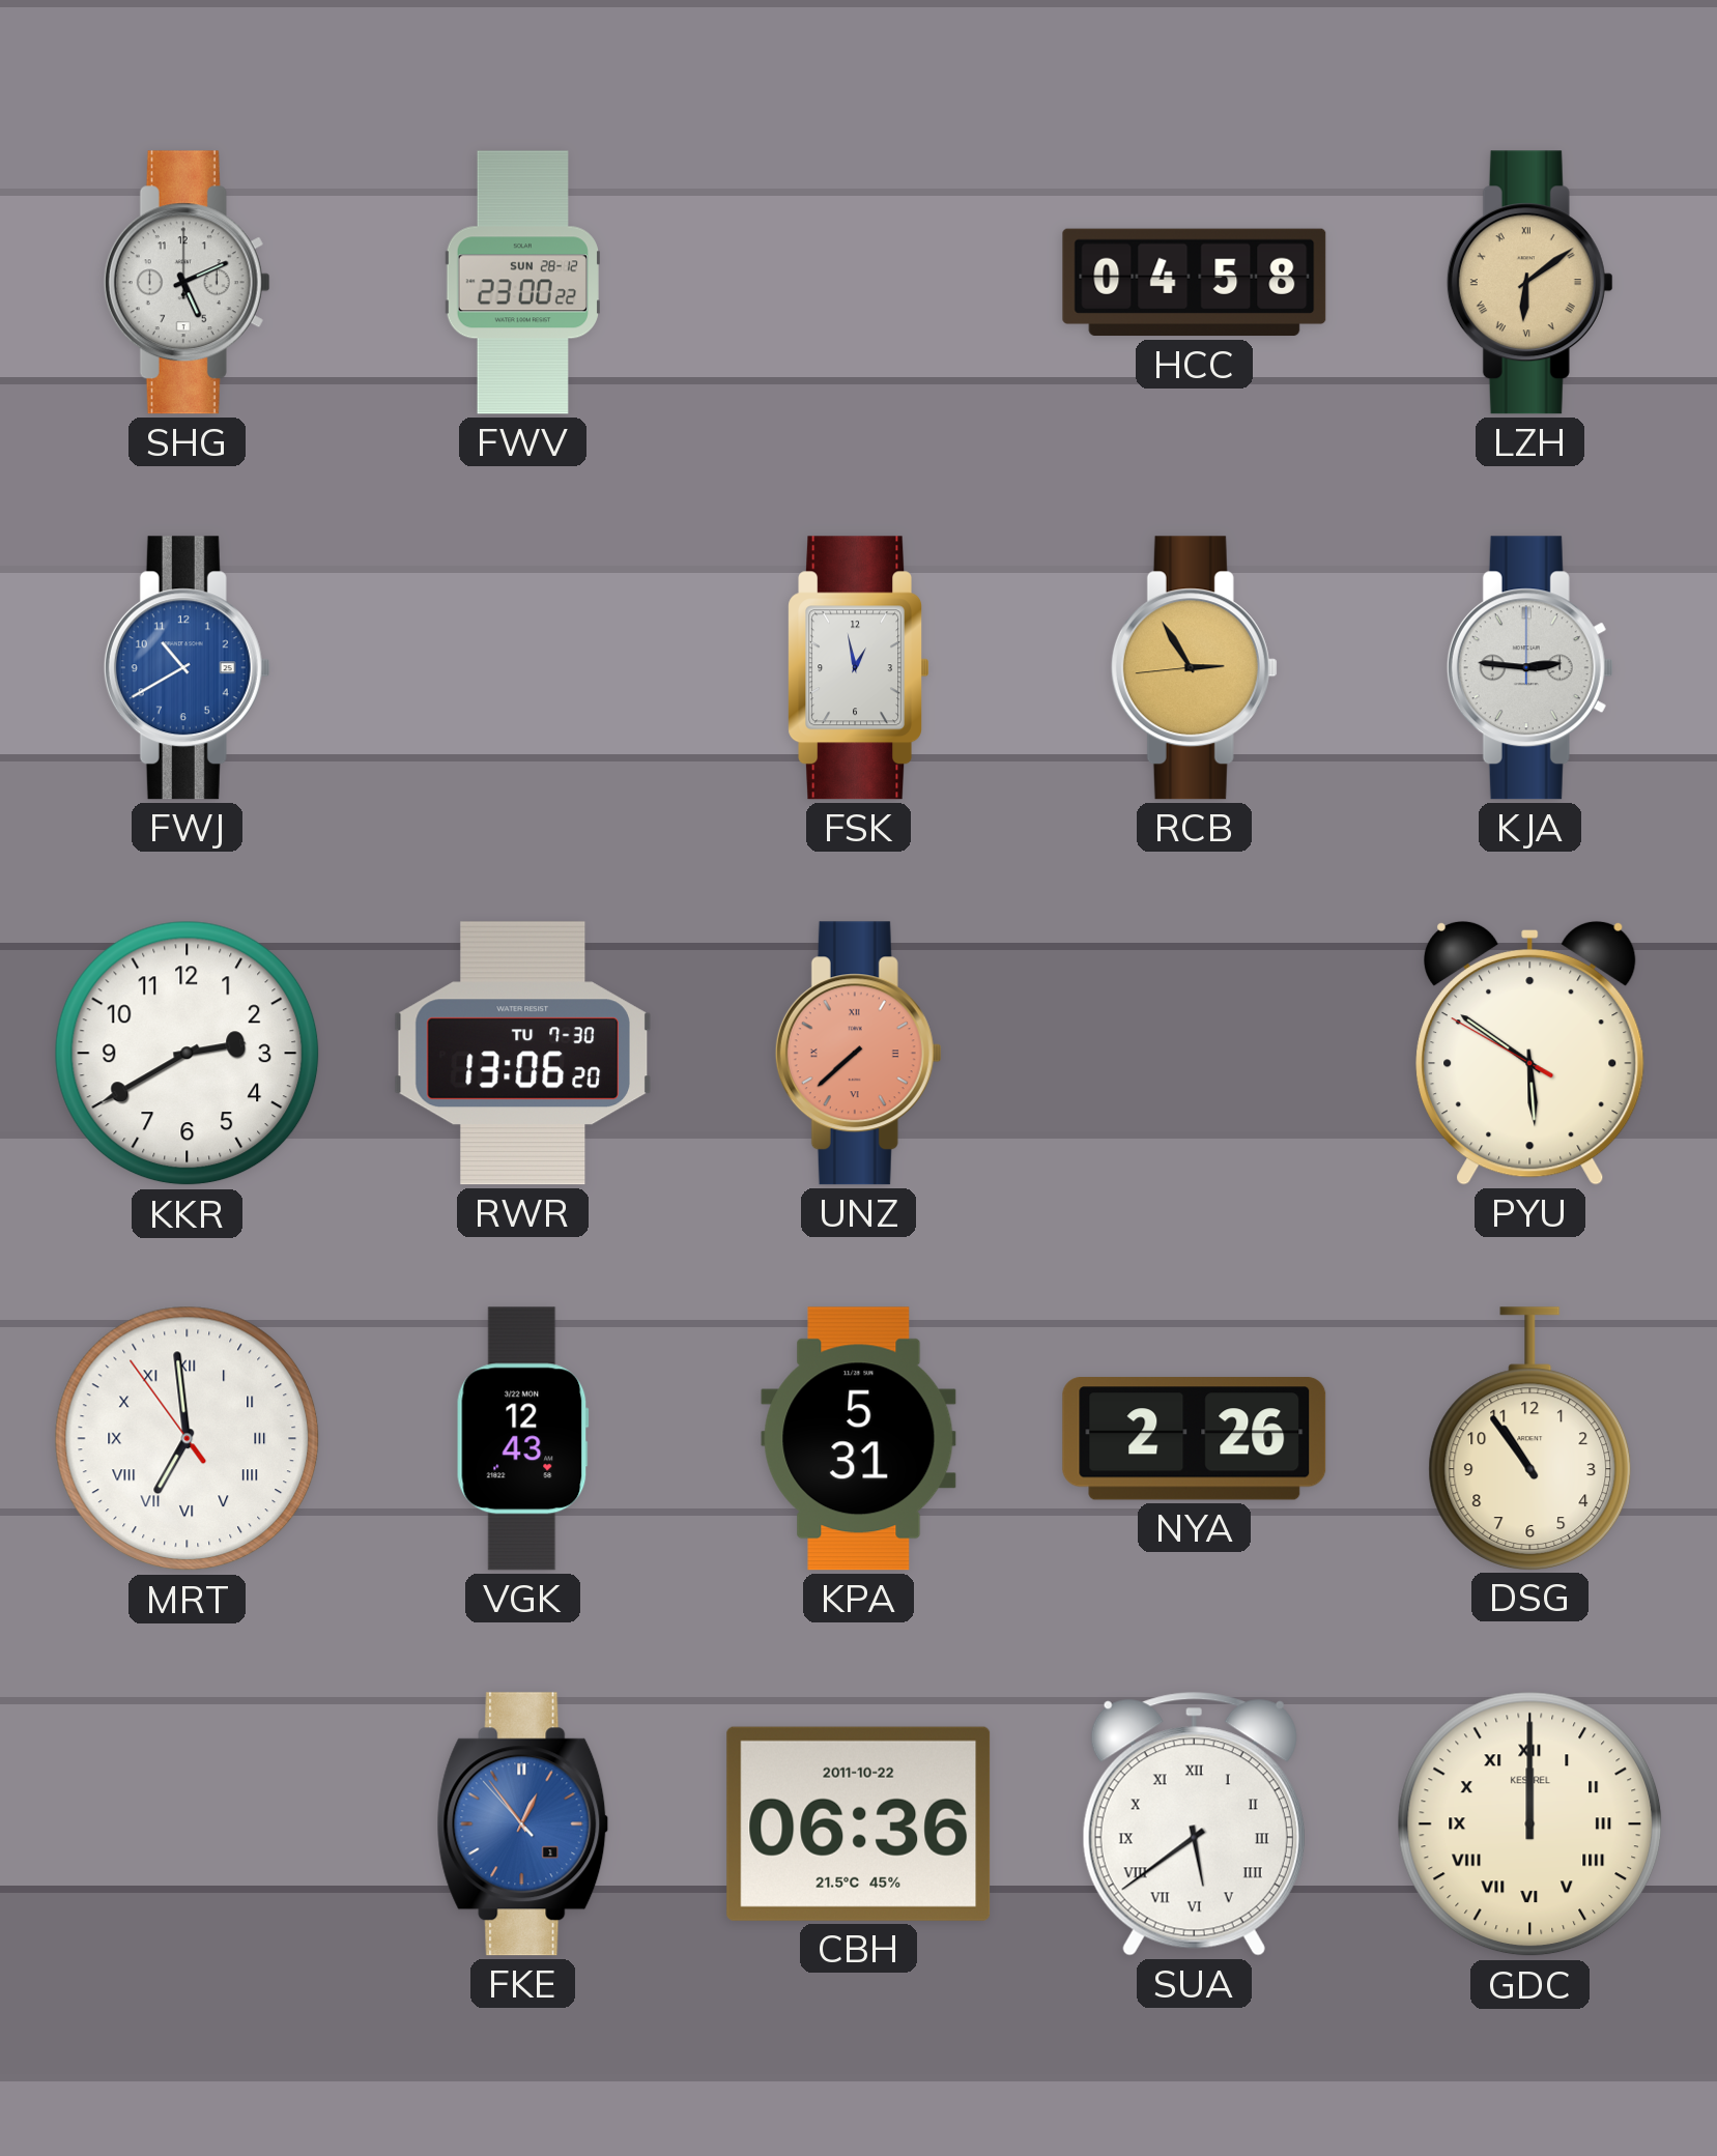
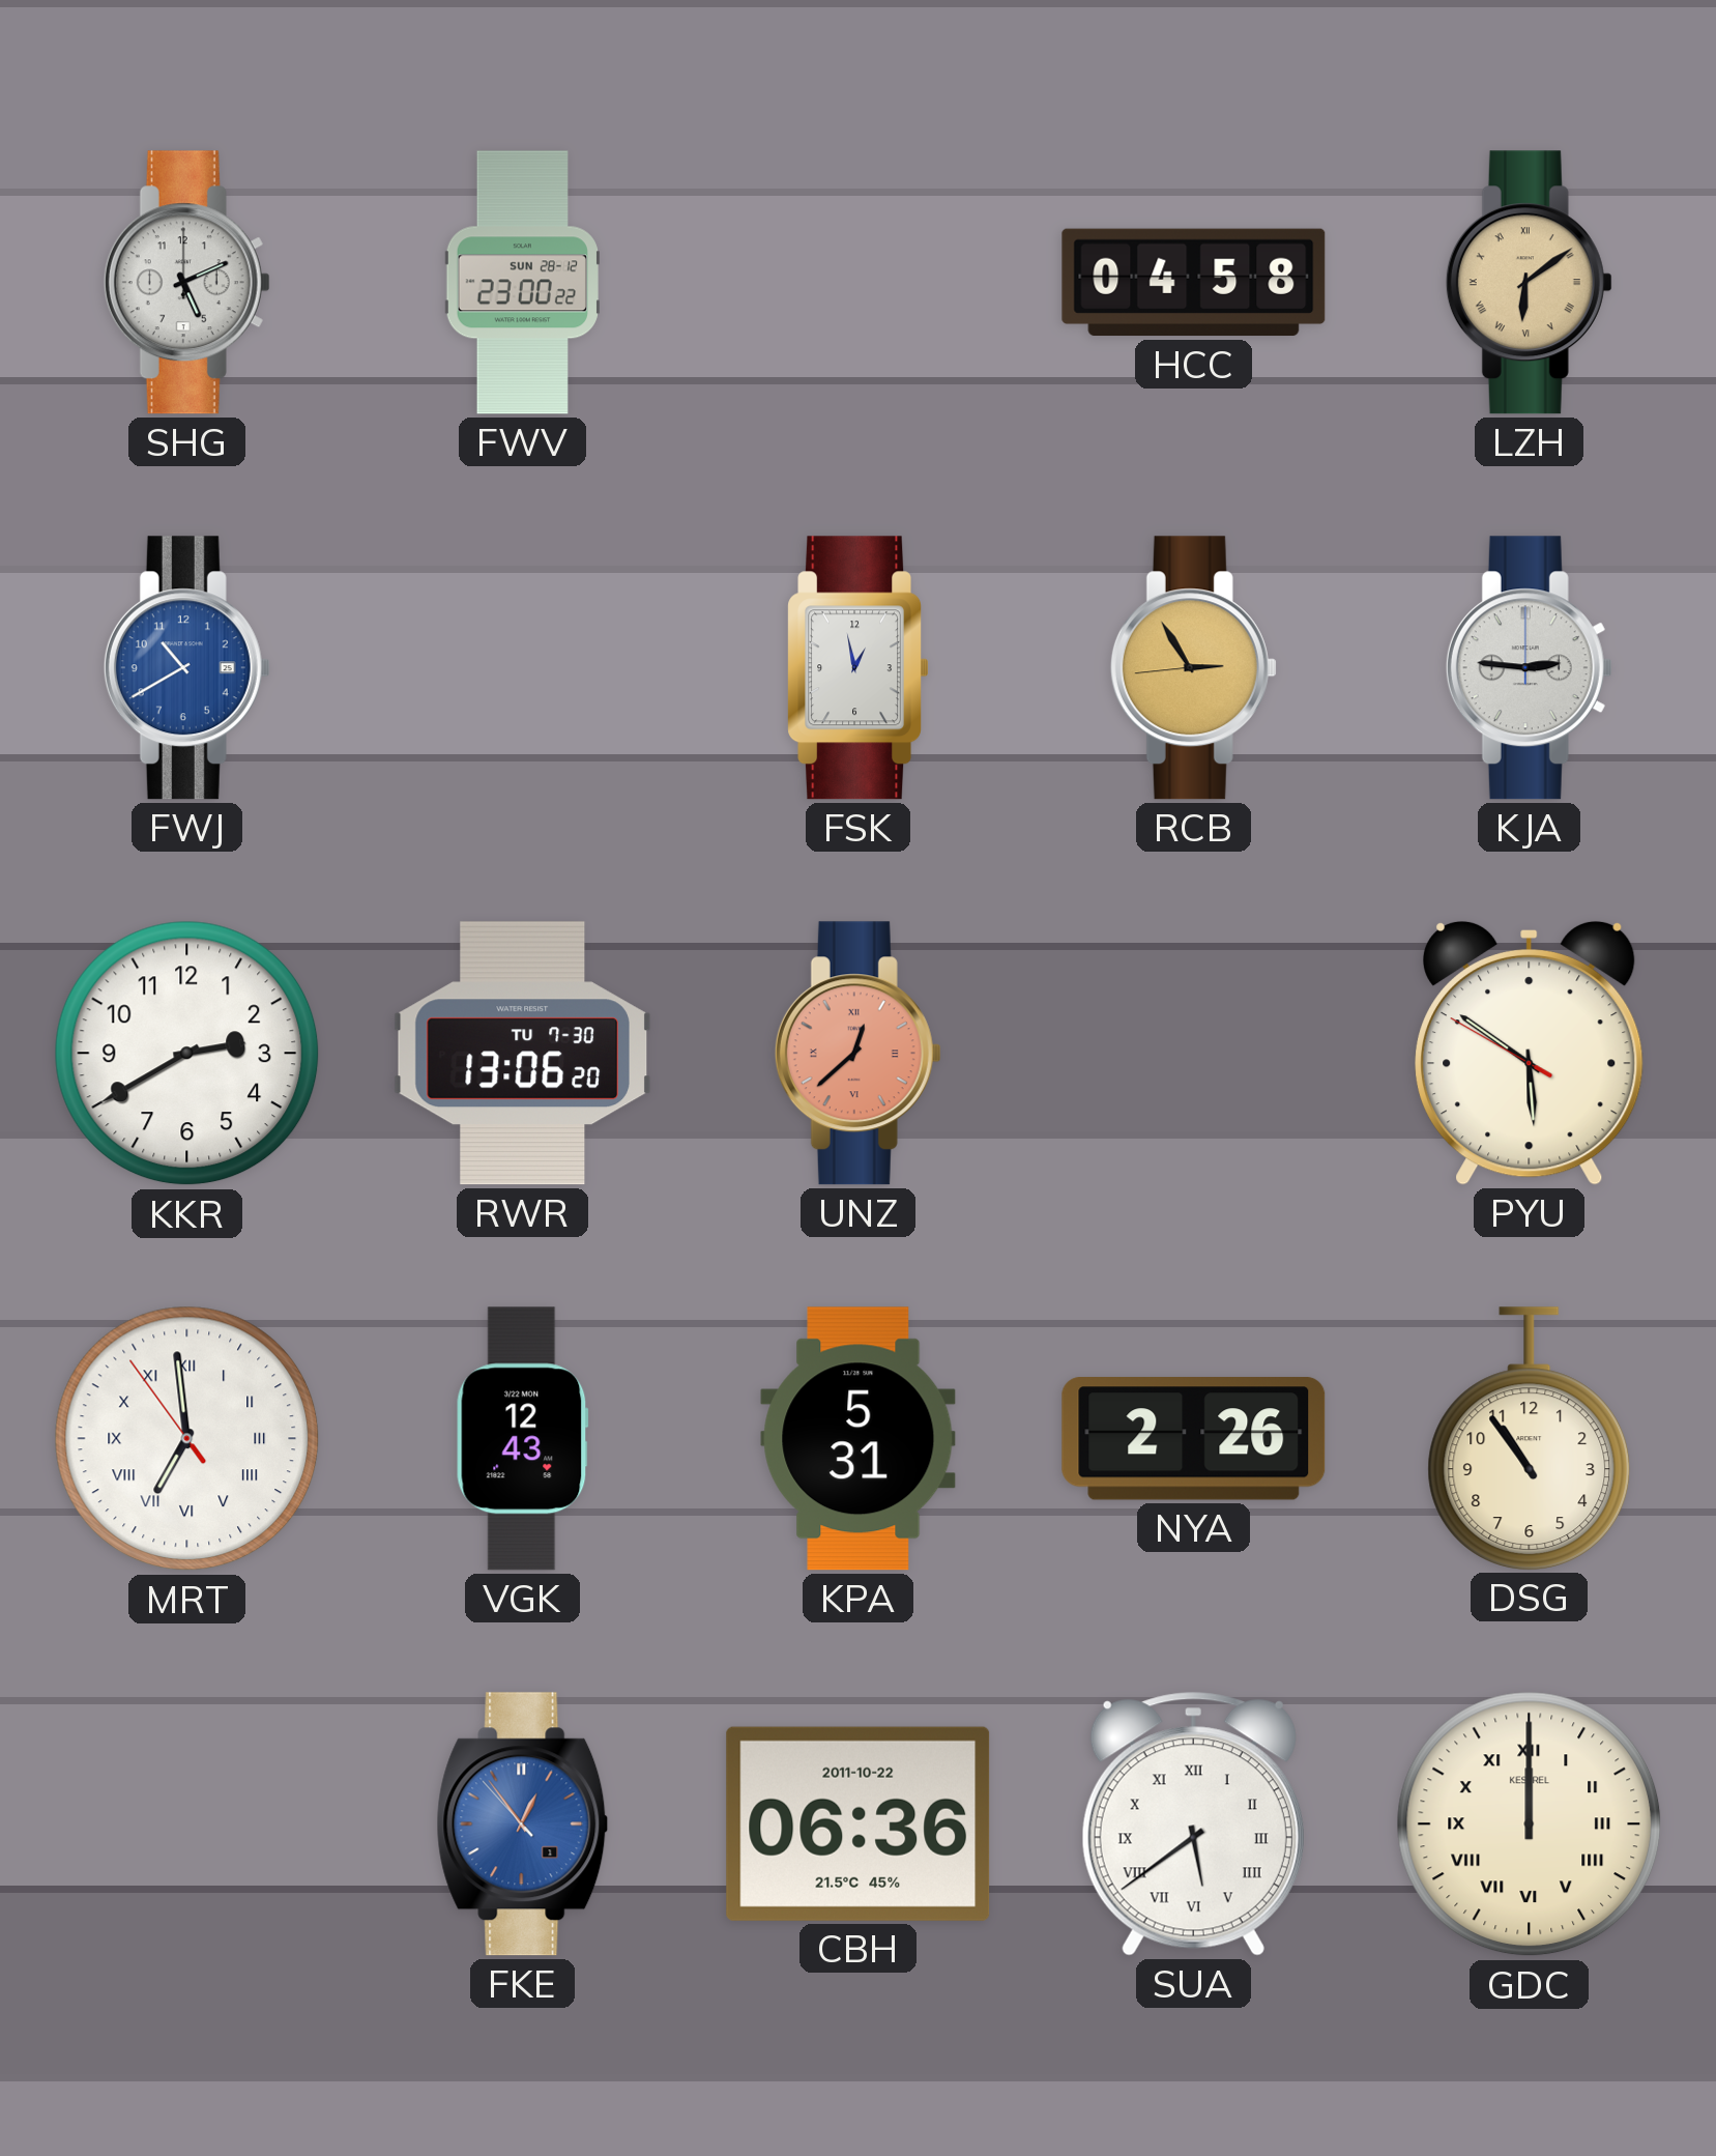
UNZ: 7:38 -> 12:38 (857, 1054)
